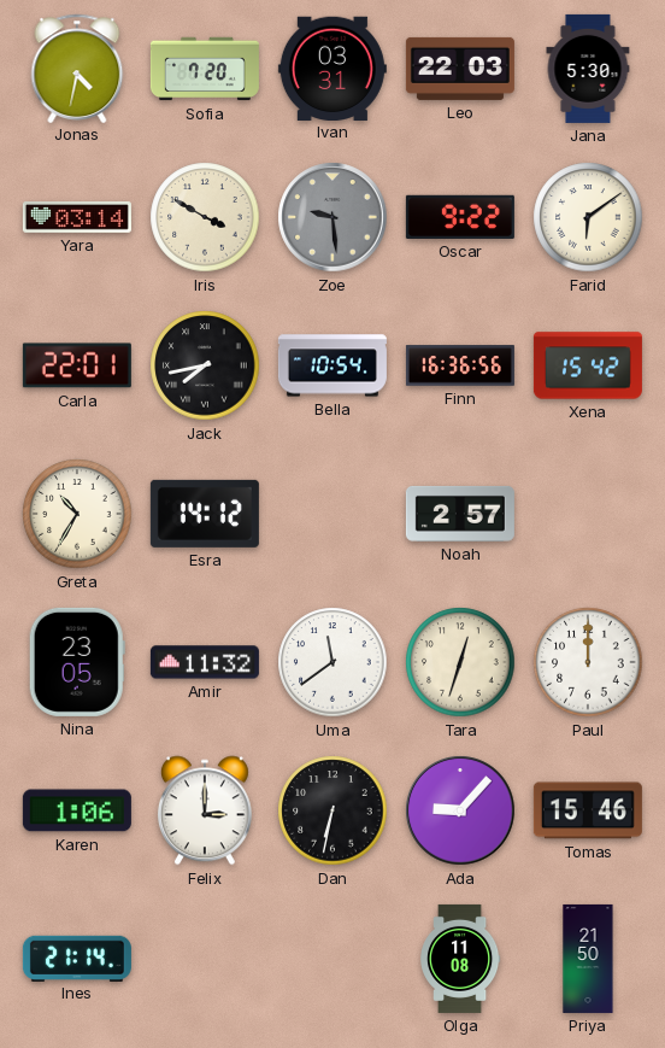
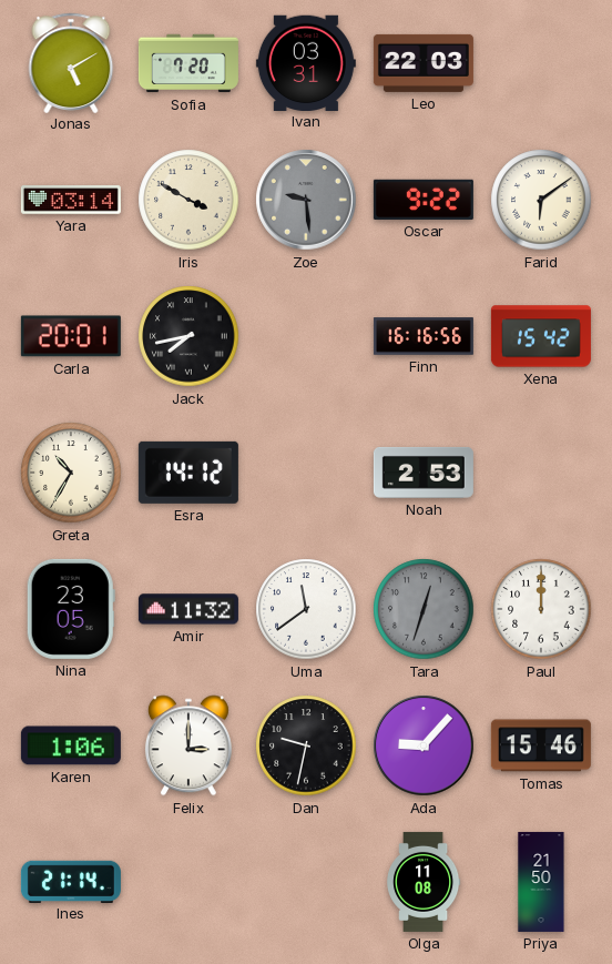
Jonas: 4:32 -> 5:10 (71, 62)
Jana: 5:30 -> none (588, 69)
Carla: 22:01 -> 20:01 (71, 336)
Bella: 10:54 -> none (332, 365)
Finn: 16:36 -> 16:16 (424, 336)
Noah: 2:57 -> 2:53 (424, 473)
Tara dial: cream -> grey (424, 609)
Dan: 6:32 -> 9:32 (306, 745)
